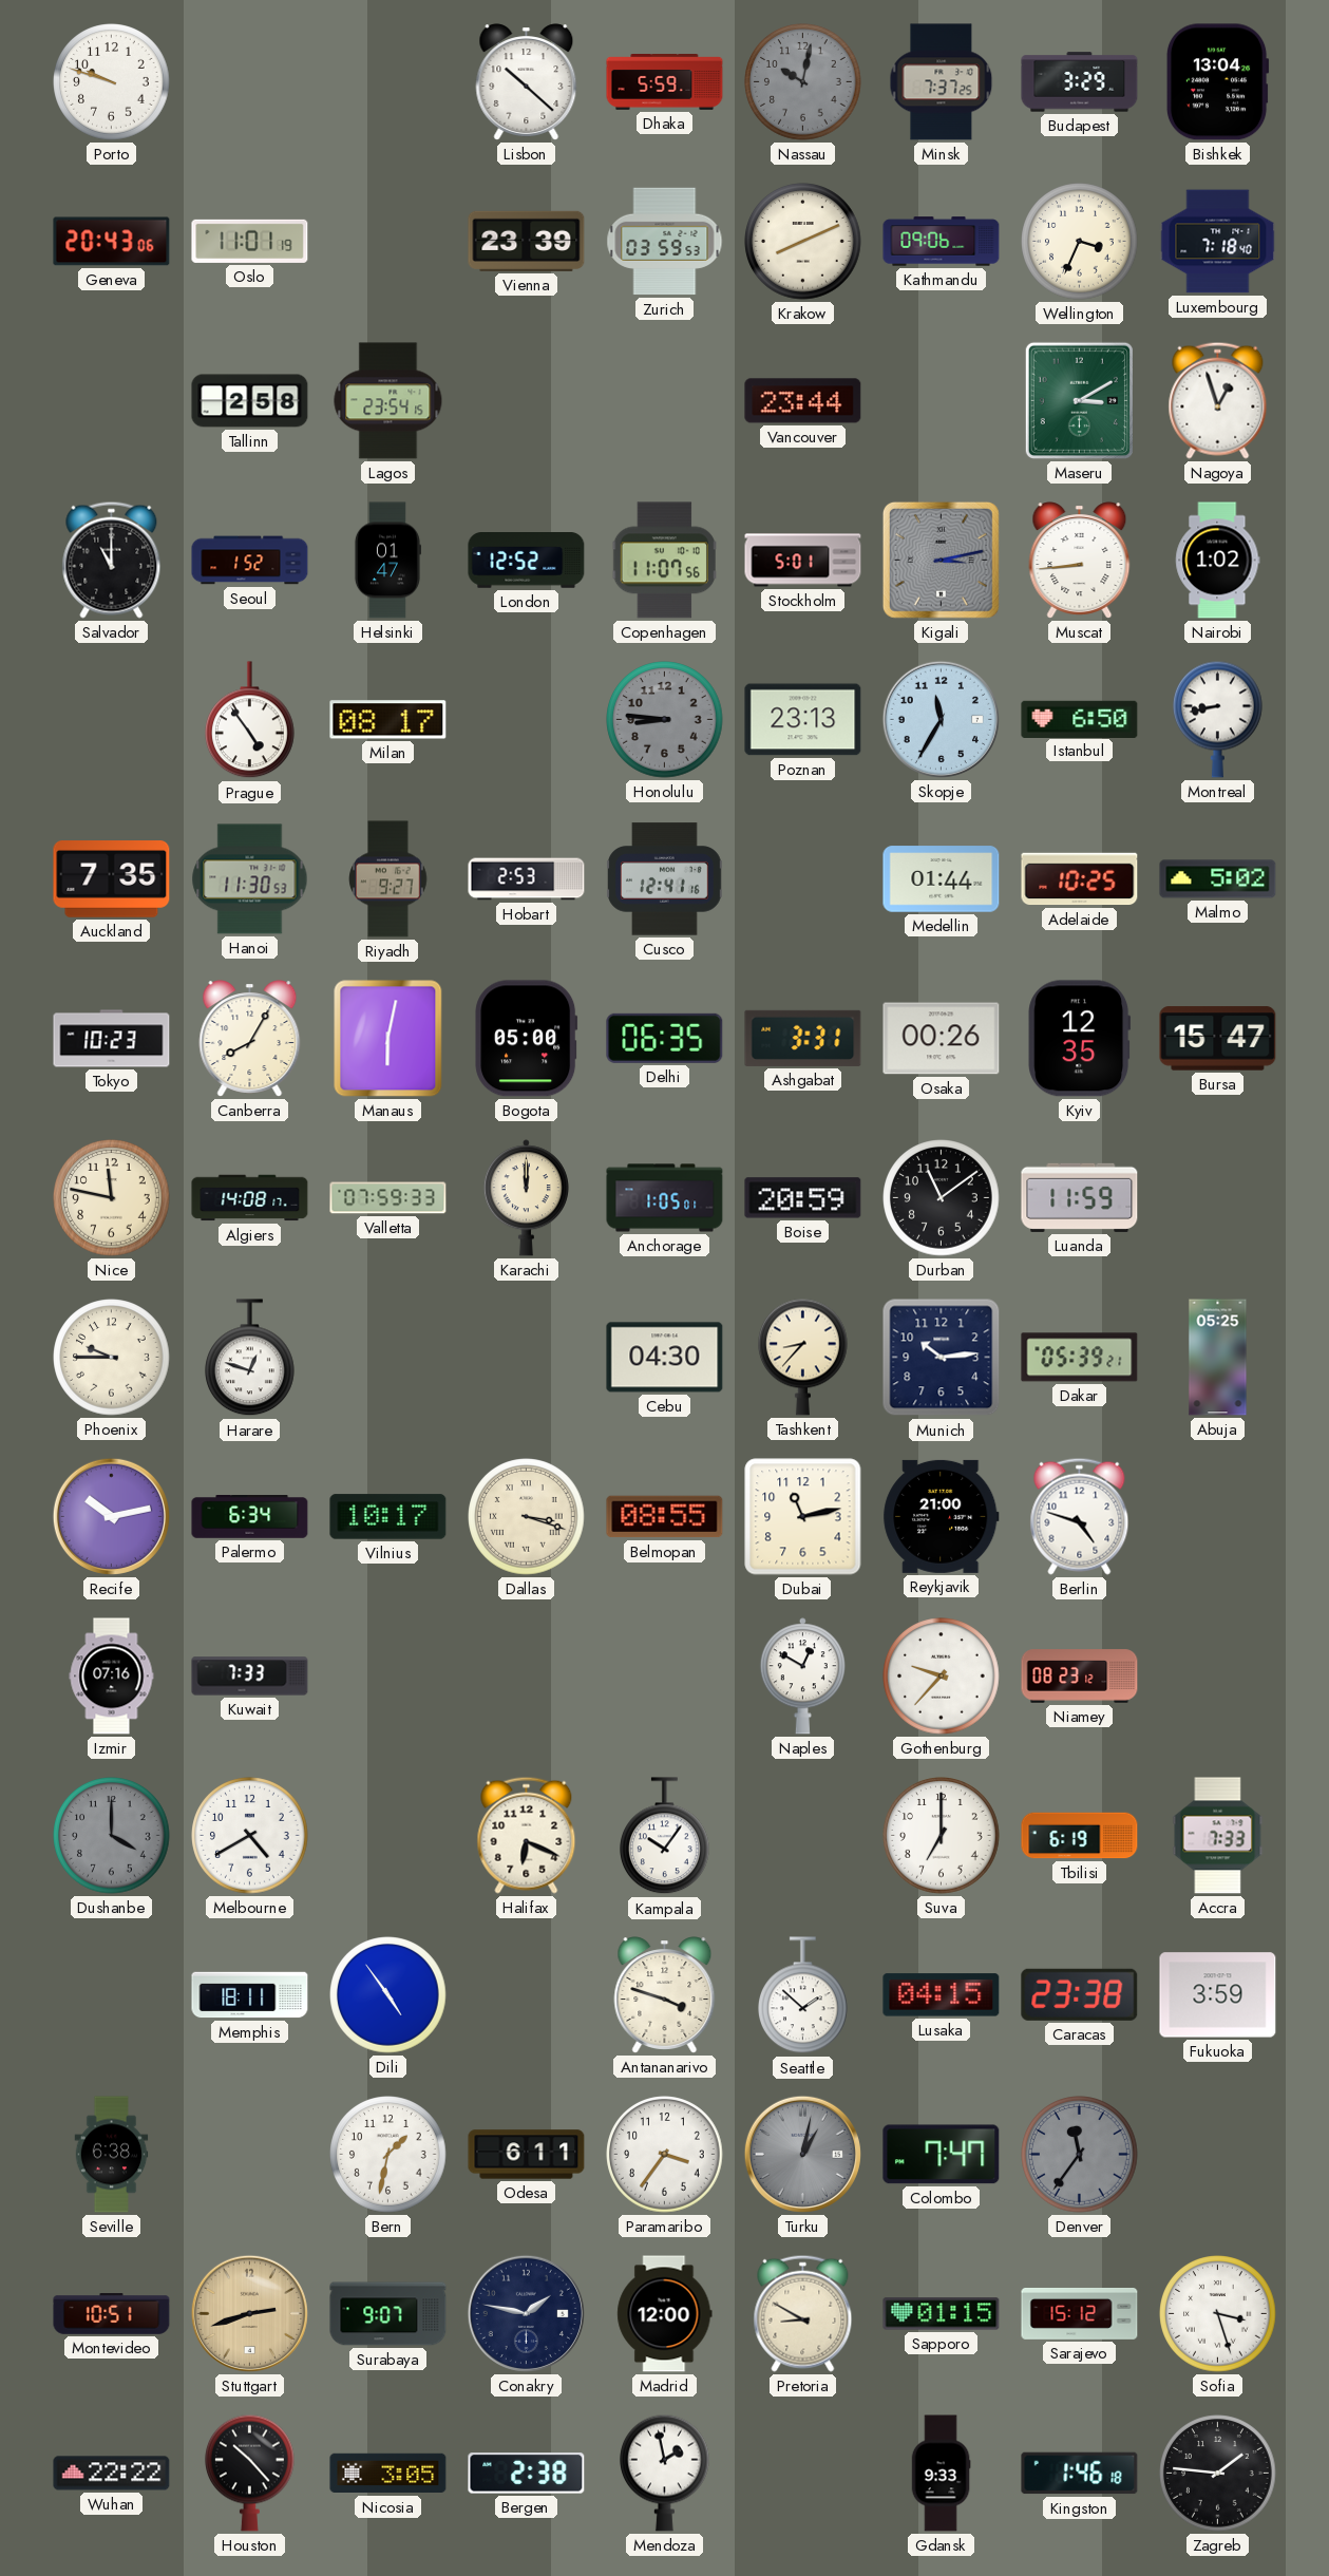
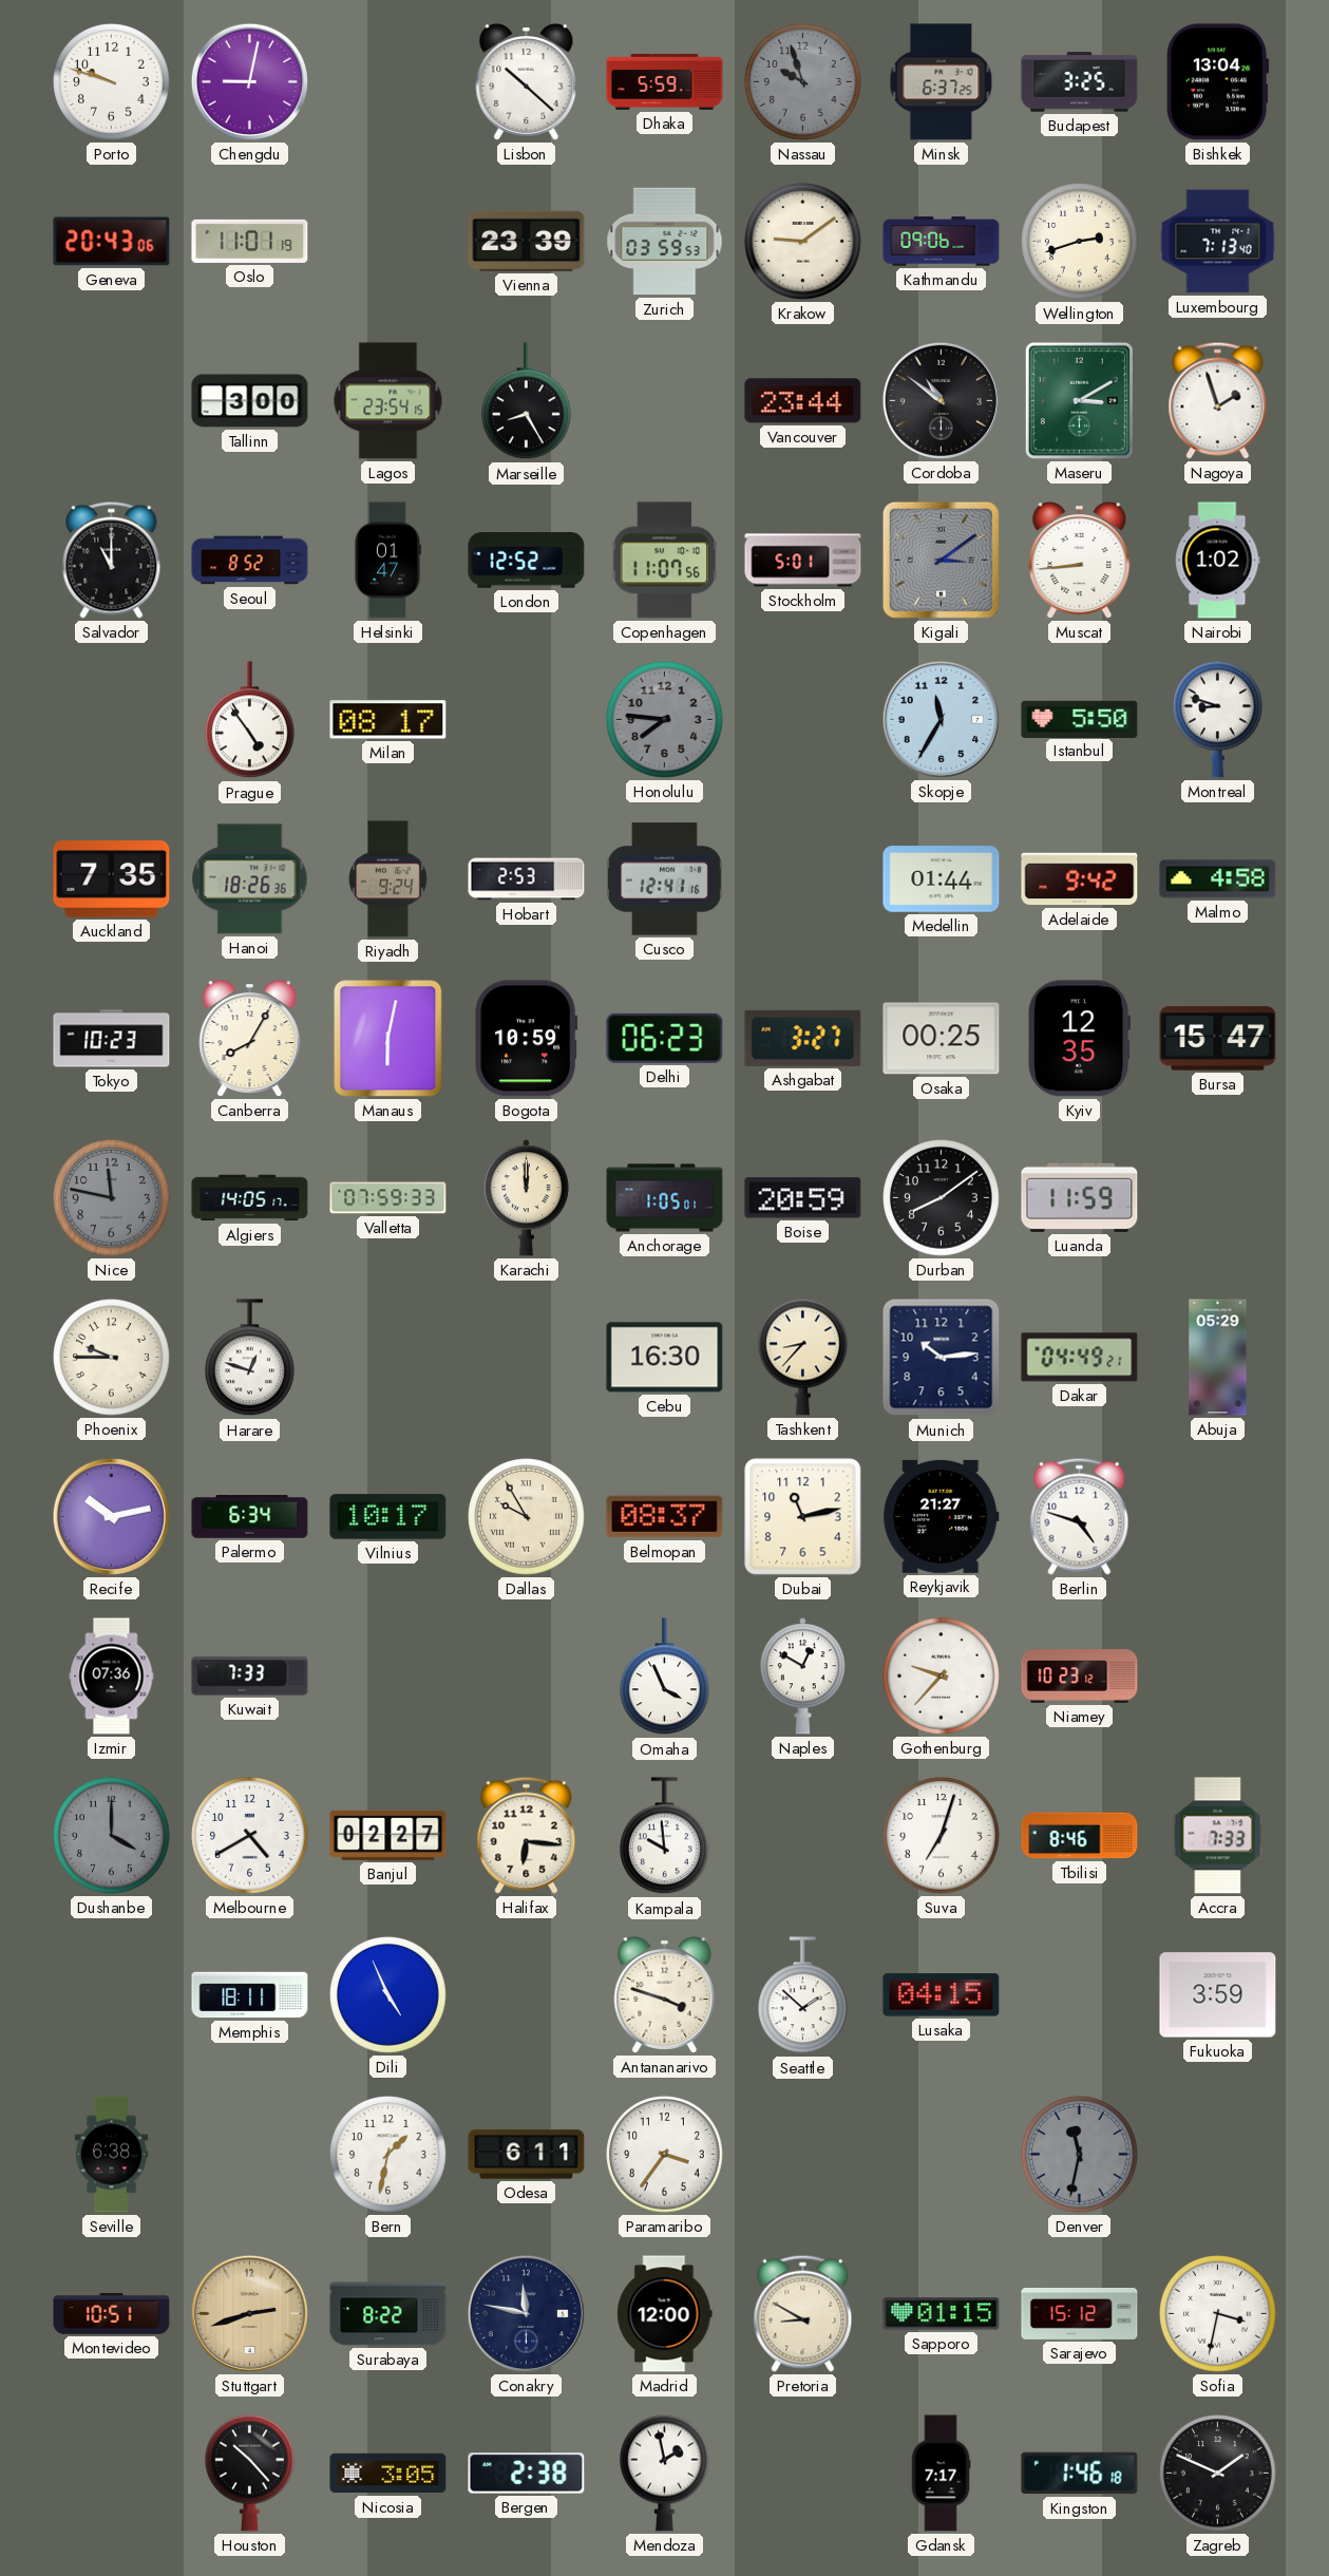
Chengdu: none -> 9:02 (249, 81)
Nassau: 10:02 -> 9:57 (803, 82)
Minsk: 7:37 -> 6:37 (942, 82)
Budapest: 3:29 -> 3:25 (1080, 82)
Krakow: 8:11 -> 9:09 (803, 242)
Wellington: 3:34 -> 2:42 (1080, 242)
Luxembourg: 7:18 -> 7:13 (1218, 242)
Tallinn: 2:58 -> 3:00 (250, 401)
Marseille: none -> 8:25 (527, 401)
Cordoba: none -> 10:51 (941, 400)
Nagoya: 12:57 -> 1:57 (1218, 400)
Seoul: 1:52 -> 8:52 (250, 561)
Kigali: 3:13 -> 3:09 (941, 560)
Honolulu: 8:46 -> 7:46 (665, 720)
Poznan: 23:13 -> none (803, 720)
Istanbul: 6:50 -> 5:50 (1080, 719)
Montreal: 8:43 -> 8:48 (1218, 719)
Hanoi: 11:30 -> 18:26 (250, 879)
Riyadh: 9:27 -> 9:24 (388, 879)
Adelaide: 10:25 -> 9:42 (1080, 879)
Malmo: 5:02 -> 4:58 (1218, 879)
Bogota: 05:00 -> 10:59 (527, 1039)
Delhi: 06:35 -> 06:23 (665, 1038)
Ashgabat: 3:31 -> 3:27 (803, 1038)
Osaka: 00:26 -> 00:25 (942, 1039)
Nice dial: cream -> grey (112, 1198)
Algiers: 14:08 -> 14:05 (250, 1198)
Durban: 11:09 -> 8:09 (942, 1198)
Cebu: 04:30 -> 16:30 (665, 1358)
Dakar: 05:39 -> 04:49 (1080, 1358)
Abuja: 05:25 -> 05:29 (1218, 1358)
Dallas: 3:18 -> 9:55 (527, 1517)
Belmopan: 08:55 -> 08:37 (665, 1517)
Reykjavik: 21:00 -> 21:27 (942, 1516)
Izmir: 07:16 -> 07:36 (112, 1677)
Omaha: none -> 3:56 (665, 1677)
Niamey: 08:23 -> 10:23 (1080, 1677)
Banjul: none -> 02:27 (388, 1835)
Halifax: 6:19 -> 6:16 (527, 1835)
Kampala: 10:06 -> 9:59 (665, 1836)
Suva: 7:00 -> 7:03 (942, 1836)
Tbilisi: 6:19 -> 8:46 (1080, 1836)
Dili: 4:54 -> 4:56 (388, 1995)
Caracas: 23:38 -> none (1080, 1994)
Turku: 1:02 -> none (802, 2154)
Colombo: 7:47 -> none (942, 2155)
Denver: 11:36 -> 11:32 (1080, 2155)
Surabaya: 9:07 -> 8:22 (388, 2314)
Conakry: 1:47 -> 11:47 (526, 2313)
Sofia: 3:27 -> 3:32 (1218, 2314)
Wuhan: 22:22 -> none (112, 2474)
Gdansk: 9:33 -> 7:17 (941, 2474)
Zagreb: 1:46 -> 1:49 (1218, 2474)
